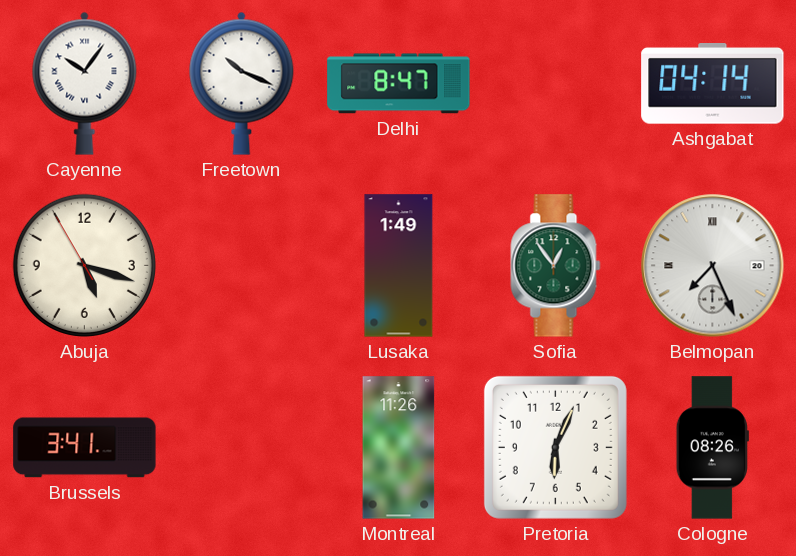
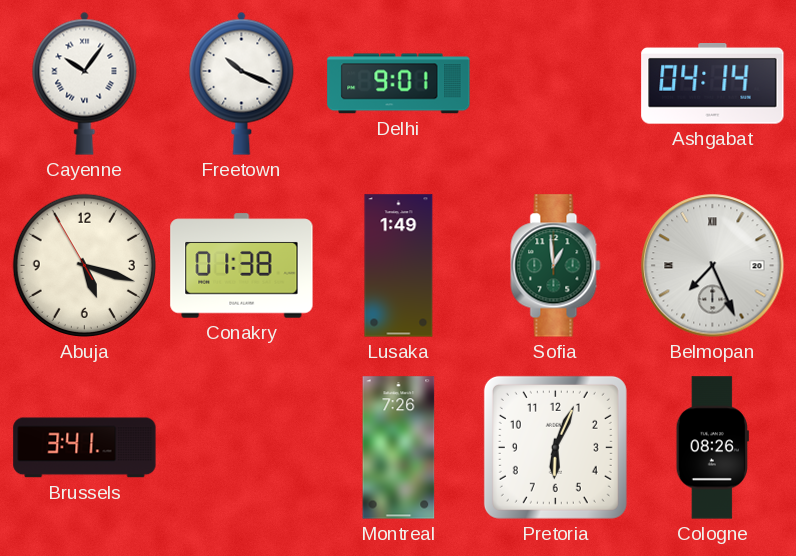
Delhi: 8:47 -> 9:01 (399, 84)
Conakry: none -> 01:38 (242, 266)
Sofia: 12:54 -> 12:59 (556, 266)
Montreal: 11:26 -> 7:26 (399, 448)
